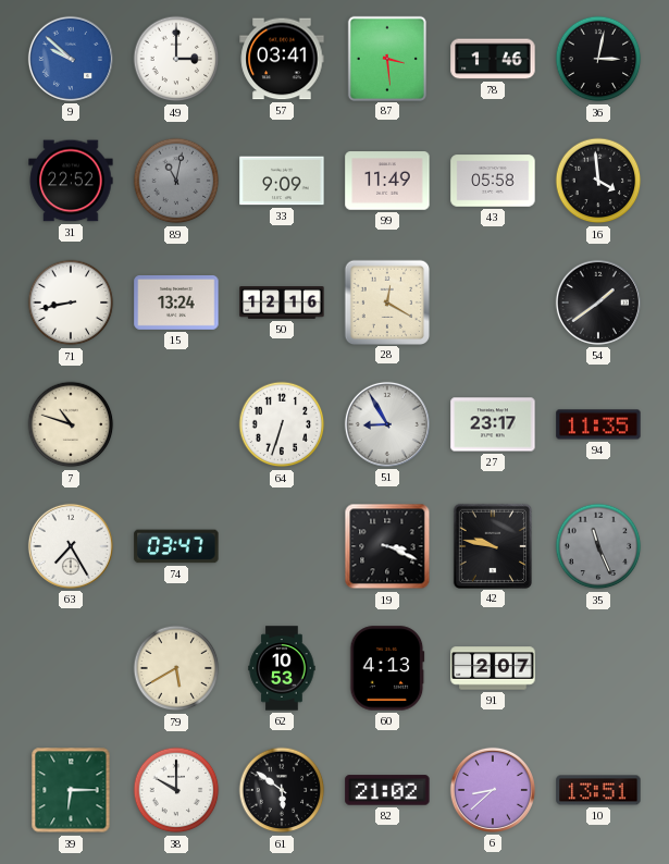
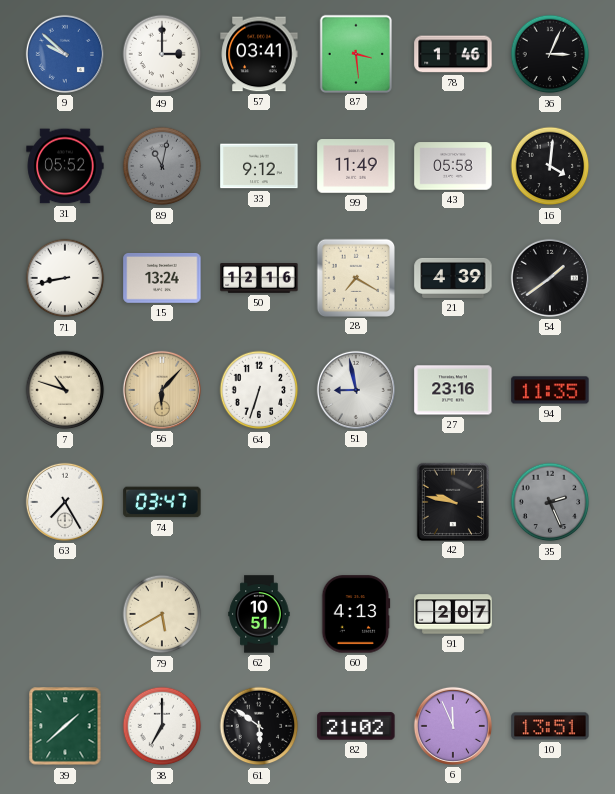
36: 3:02 -> 3:04 (550, 54)
31: 22:52 -> 05:52 (65, 166)
33: 9:09 -> 9:12 (259, 166)
16: 3:59 -> 4:01 (550, 166)
28: 12:20 -> 7:20 (355, 277)
21: none -> 4:39 (453, 278)
56: none -> 6:07 (162, 390)
51: 8:55 -> 8:58 (356, 390)
27: 23:17 -> 23:16 (453, 390)
19: 3:19 -> none (387, 546)
35: 11:26 -> 2:26 (550, 502)
62: 10:53 -> 10:51 (259, 614)
39: 6:15 -> 1:38 (65, 726)
38: 10:00 -> 7:00 (162, 726)
6: 8:38 -> 11:56 (453, 726)
